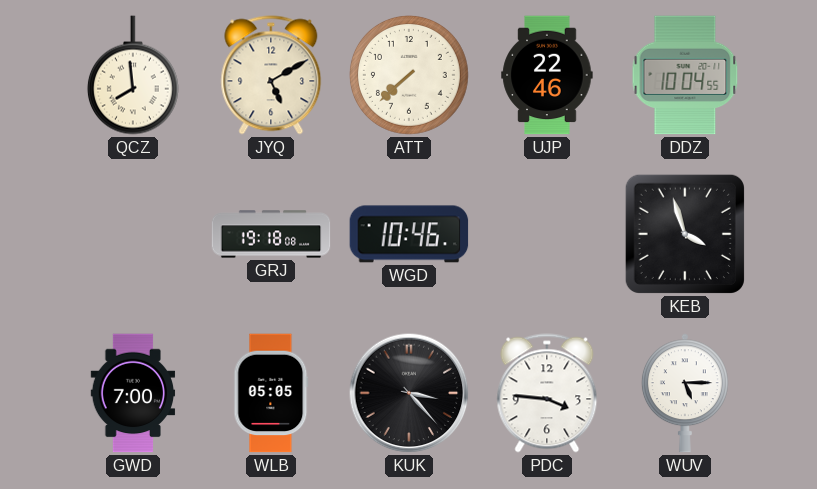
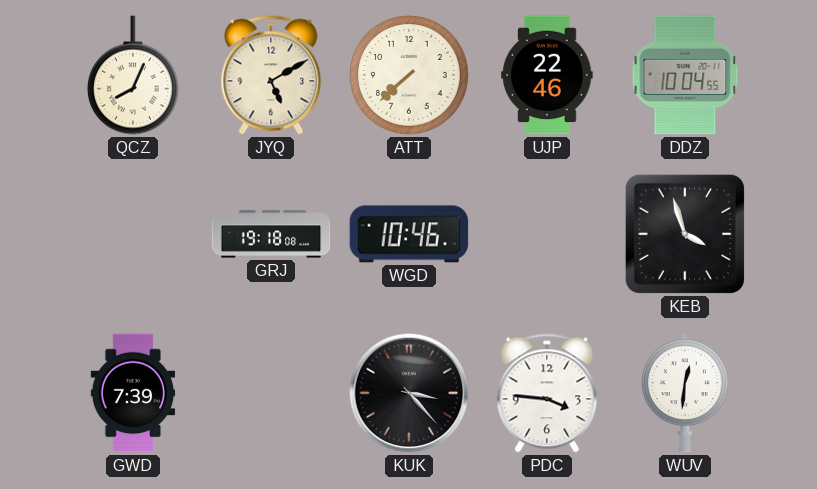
QCZ: 7:59 -> 8:04 (133, 75)
GWD: 7:00 -> 7:39 (133, 393)
WLB: 05:05 -> none (271, 393)
WUV: 5:15 -> 12:31 (685, 393)
